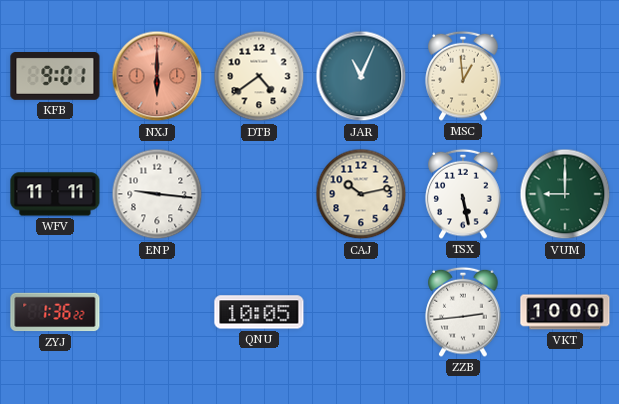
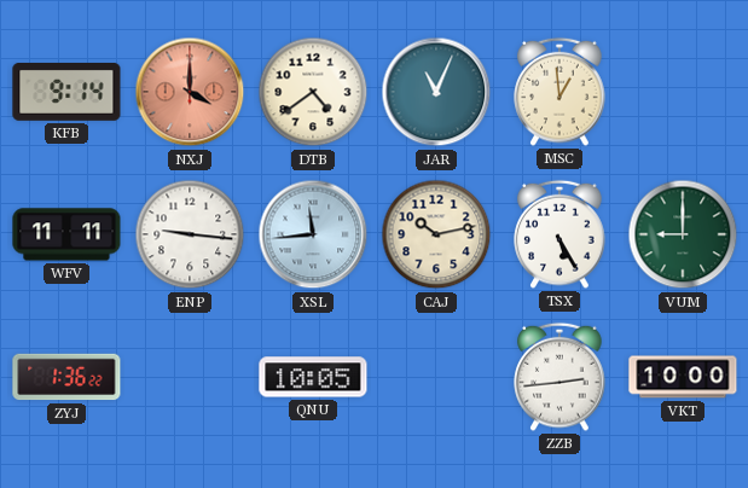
KFB: 9:01 -> 9:14 (66, 93)
NXJ: 6:00 -> 4:00 (190, 92)
XSL: none -> 11:44 (313, 234)
TSX: 5:28 -> 5:25 (559, 234)
